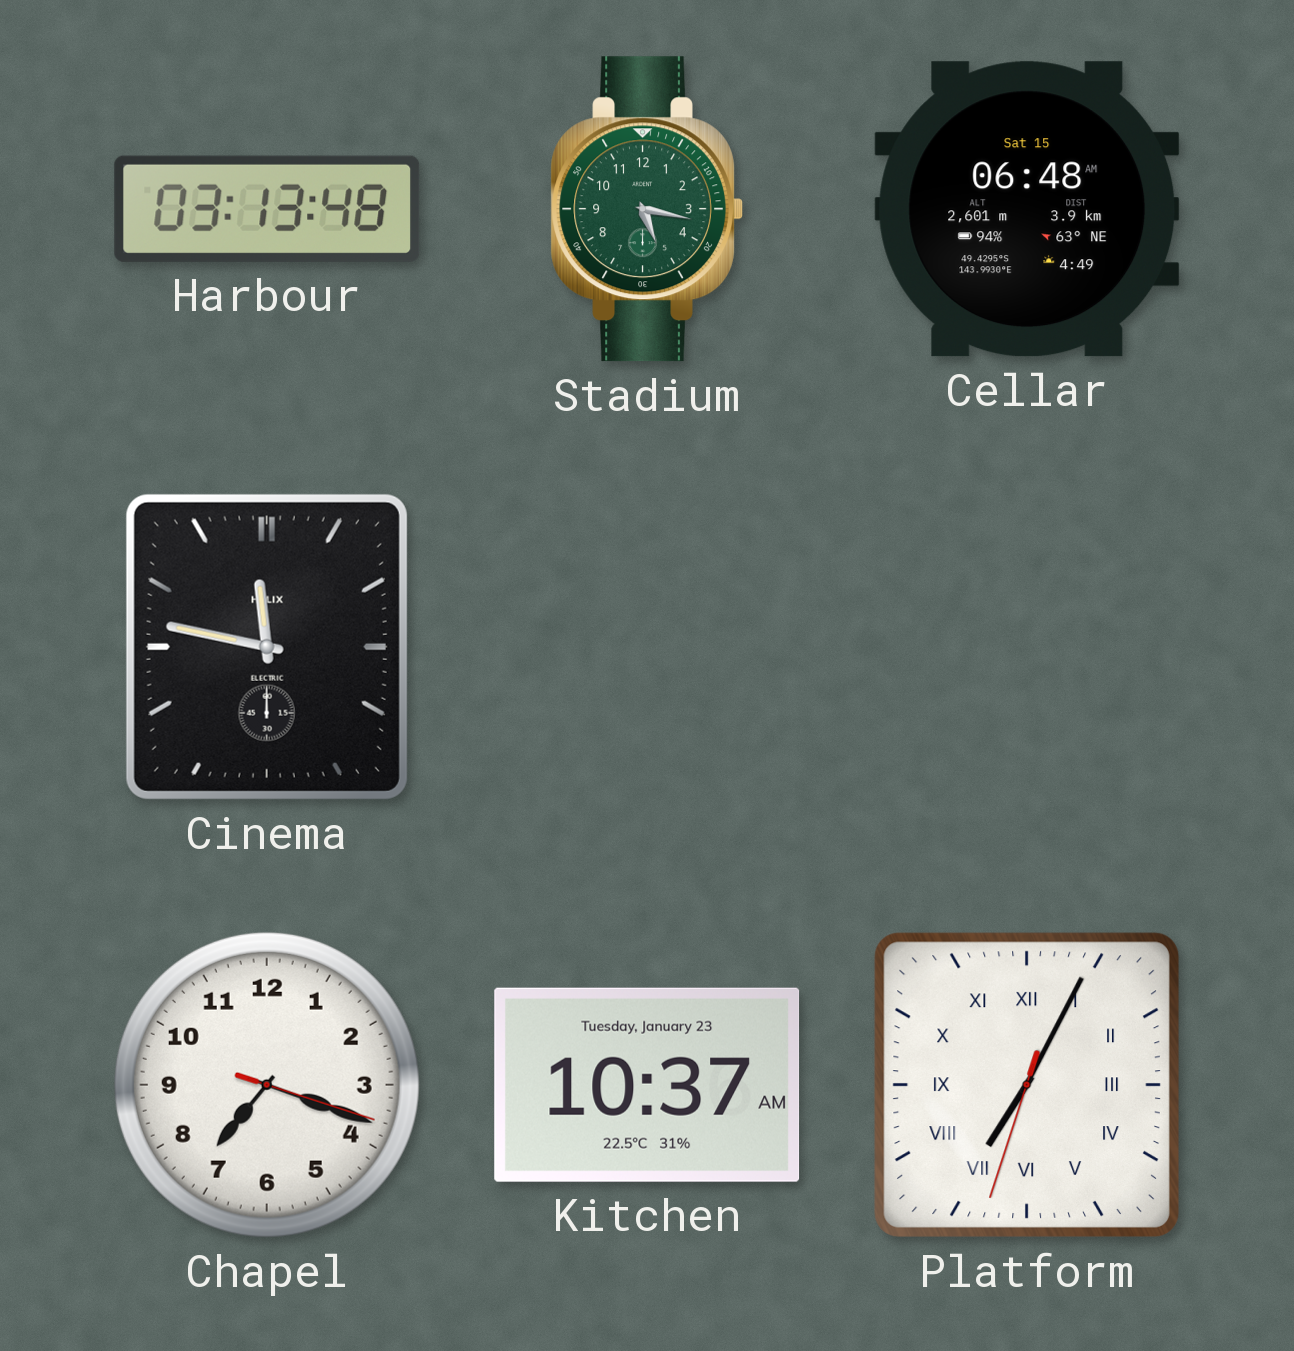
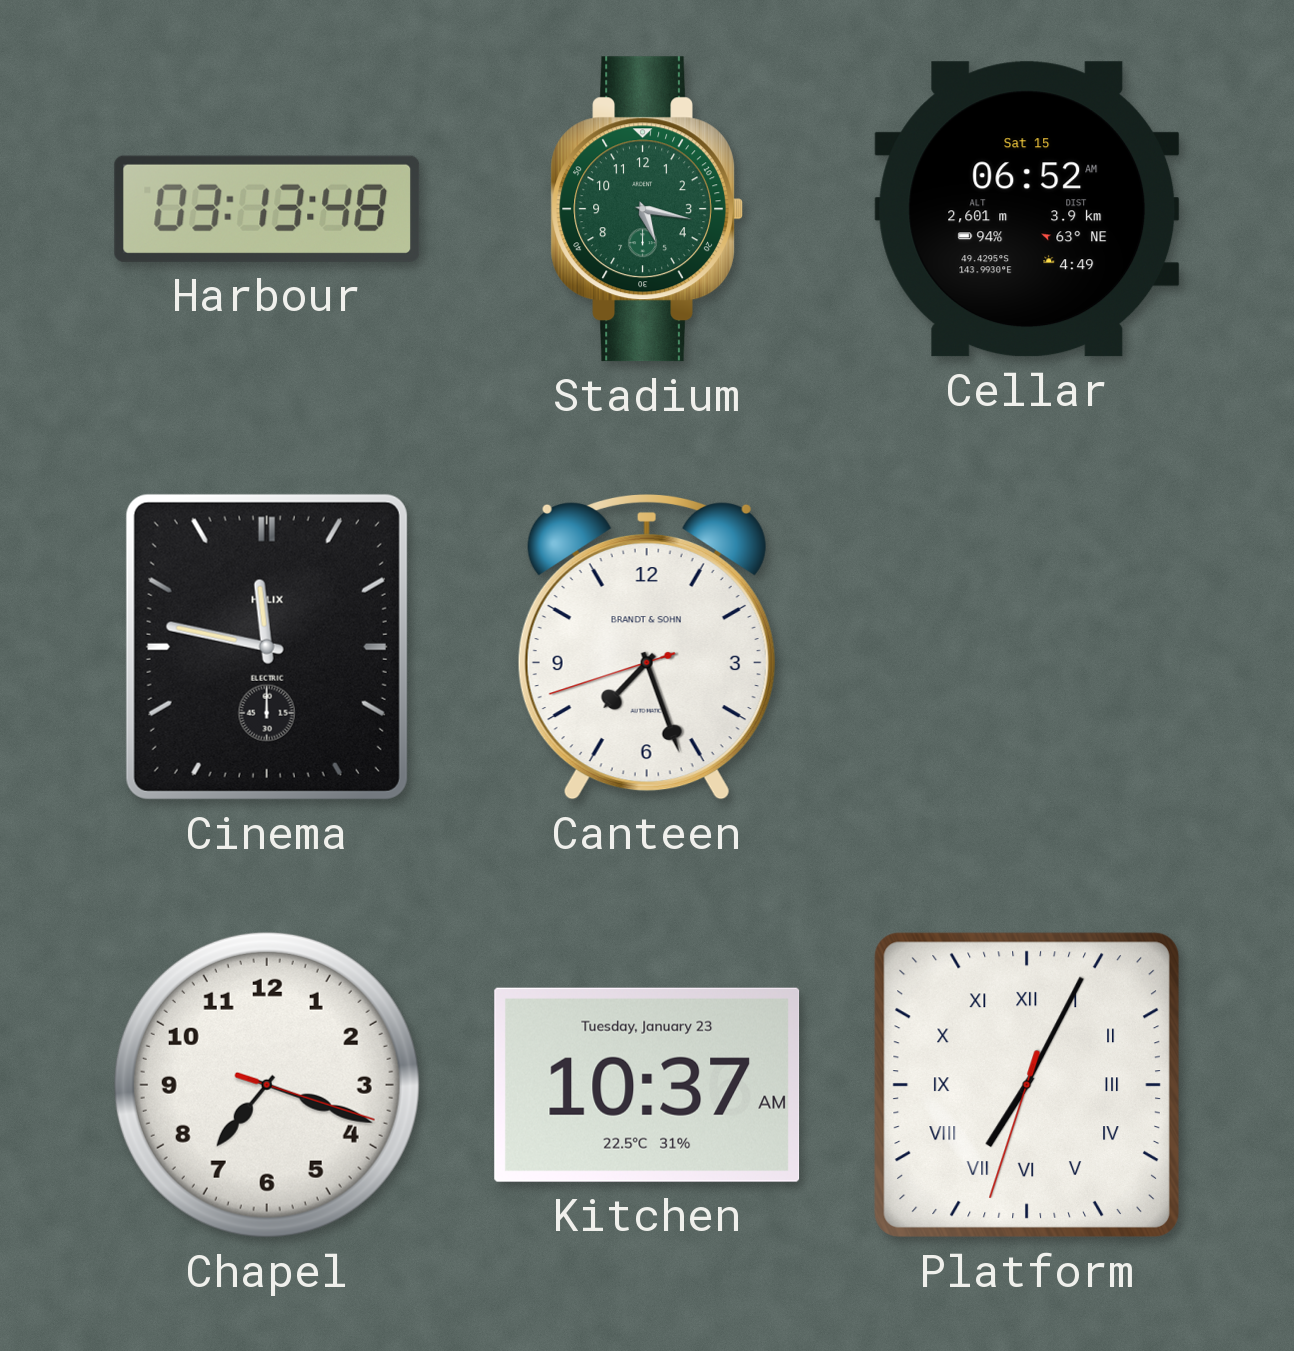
Cellar: 06:48 -> 06:52 (1027, 209)
Canteen: none -> 7:26 (647, 647)
